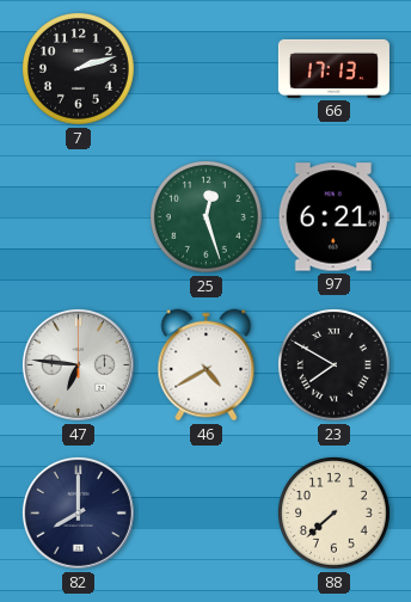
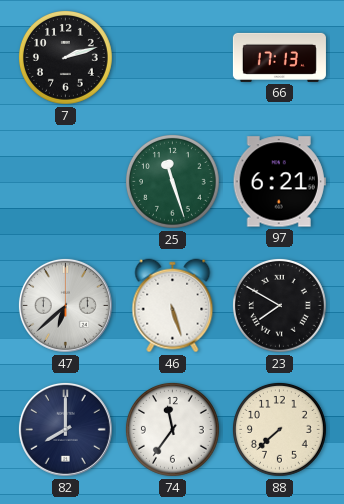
25: 12:27 -> 11:27 (172, 181)
47: 6:46 -> 6:38 (65, 305)
46: 4:40 -> 5:27 (173, 306)
74: none -> 11:36 (172, 429)
